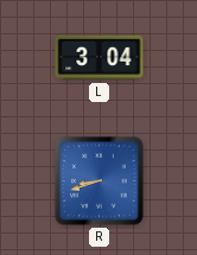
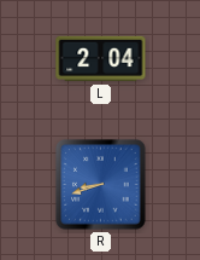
L: 3:04 -> 2:04 (101, 59)
